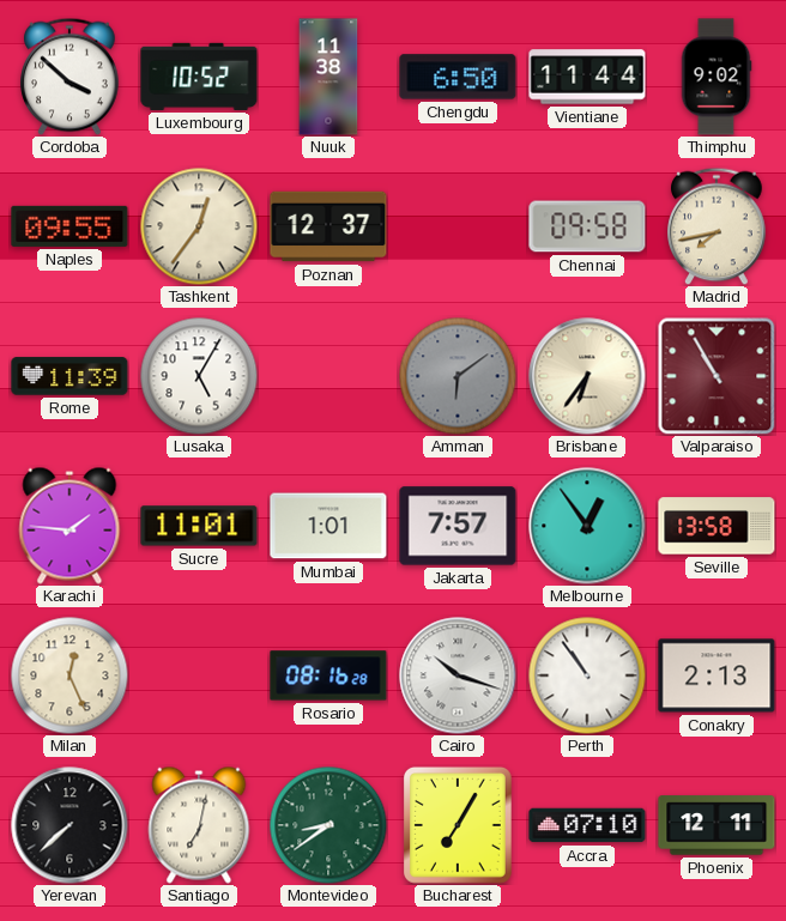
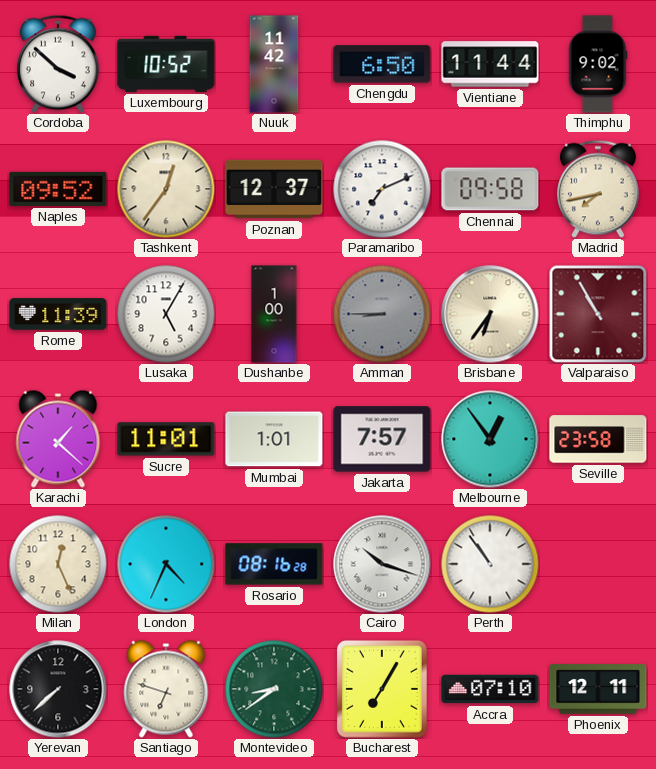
Nuuk: 11:38 -> 11:42 (274, 64)
Naples: 09:55 -> 09:52 (58, 189)
Paramaribo: none -> 7:11 (382, 189)
Dushanbe: none -> 1:00 (274, 314)
Amman: 6:09 -> 8:45 (382, 314)
Karachi: 1:46 -> 1:22 (58, 439)
Seville: 13:58 -> 23:58 (598, 439)
London: none -> 4:34 (166, 564)
Conakry: 2:13 -> none (717, 675)
Santiago: 7:02 -> 6:48 (166, 689)
